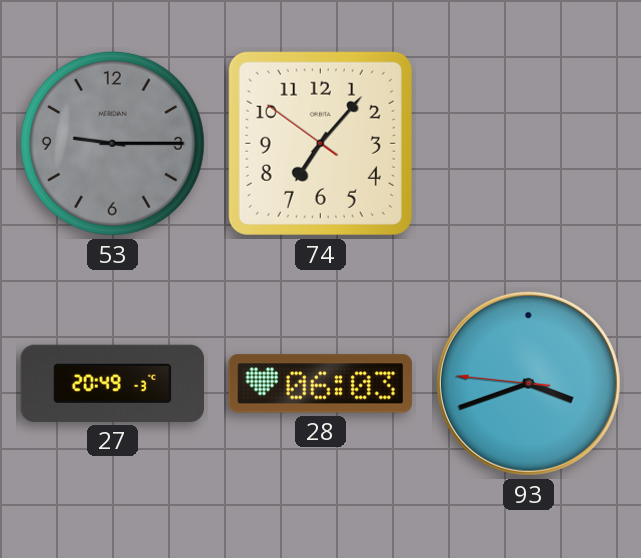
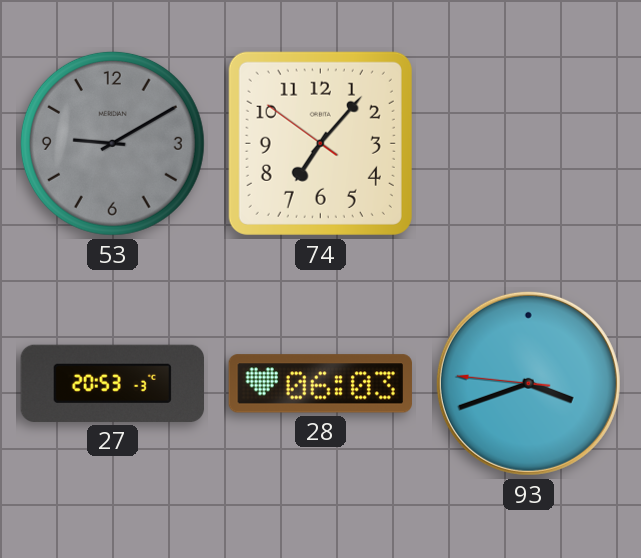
53: 9:15 -> 9:10 (112, 143)
27: 20:49 -> 20:53 (112, 383)
